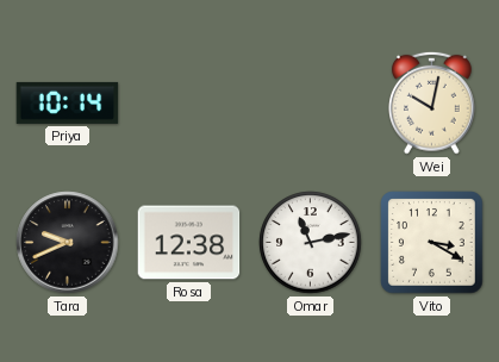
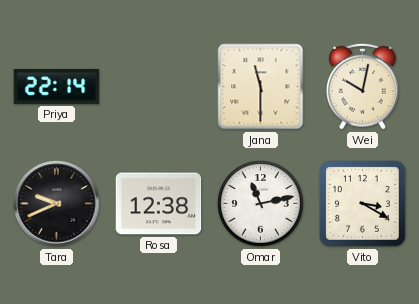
Priya: 10:14 -> 22:14 (57, 86)
Jana: none -> 11:30 (261, 87)
